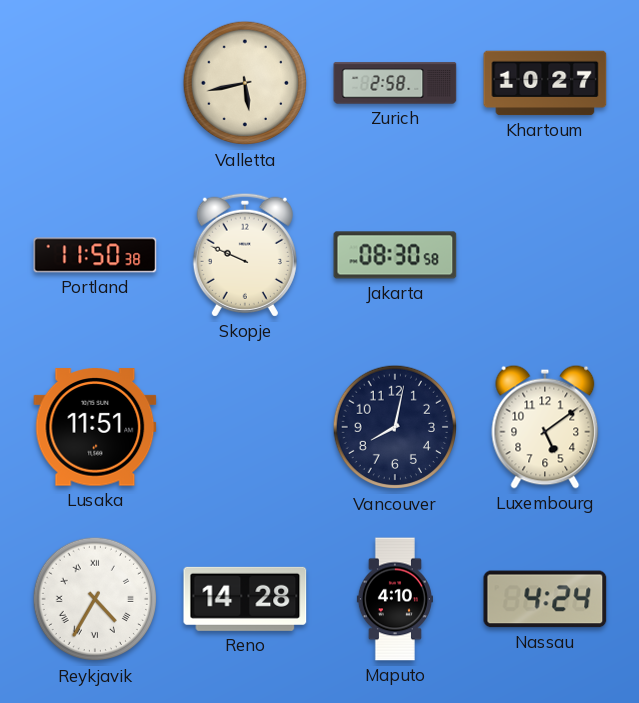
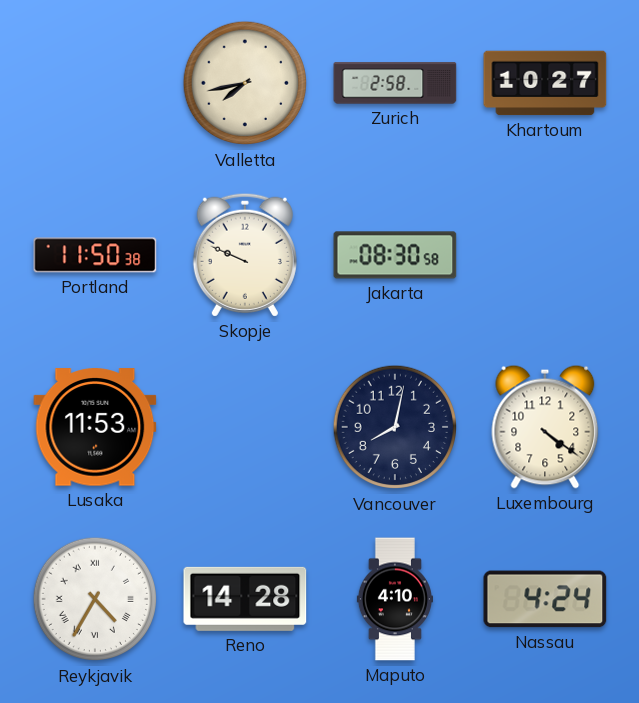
Valletta: 5:43 -> 7:43 (245, 83)
Lusaka: 11:51 -> 11:53 (95, 427)
Luxembourg: 5:09 -> 4:21 (545, 427)
